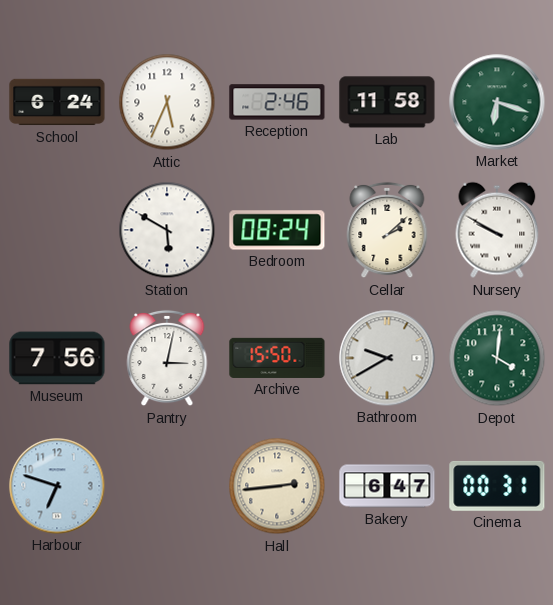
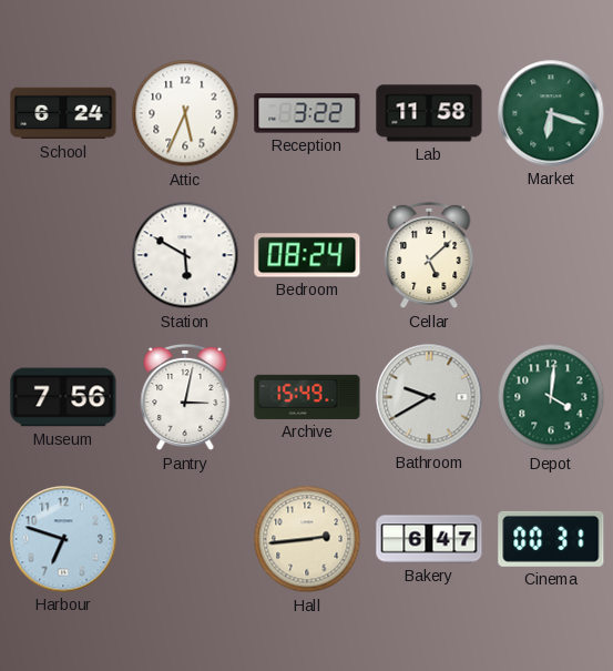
Reception: 2:46 -> 3:22 (307, 113)
Cellar: 2:08 -> 5:08 (429, 255)
Nursery: 9:50 -> none (497, 230)
Archive: 15:50 -> 15:49 (307, 397)
